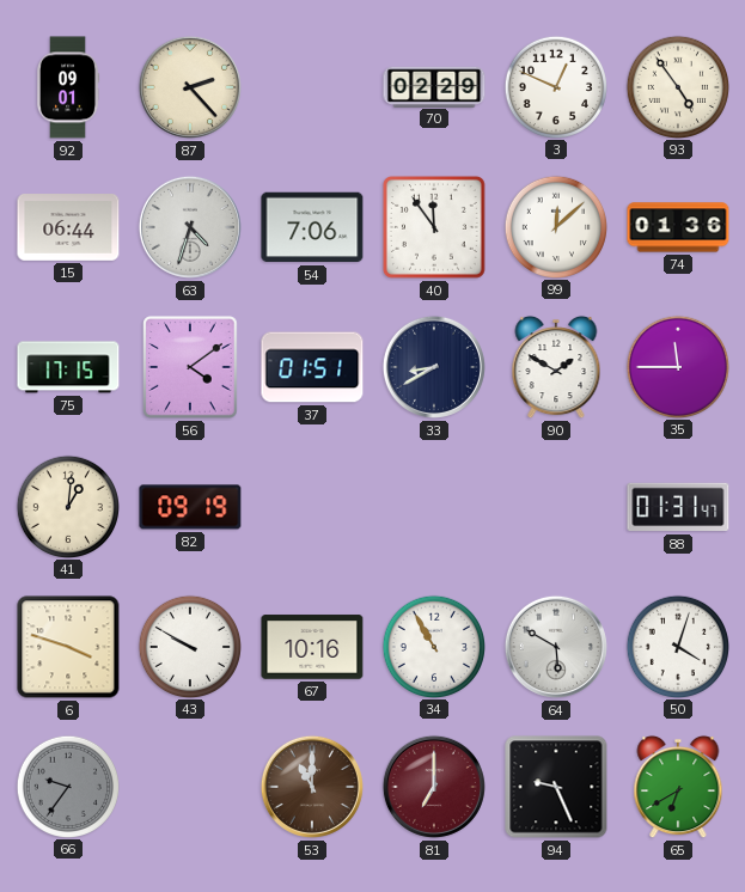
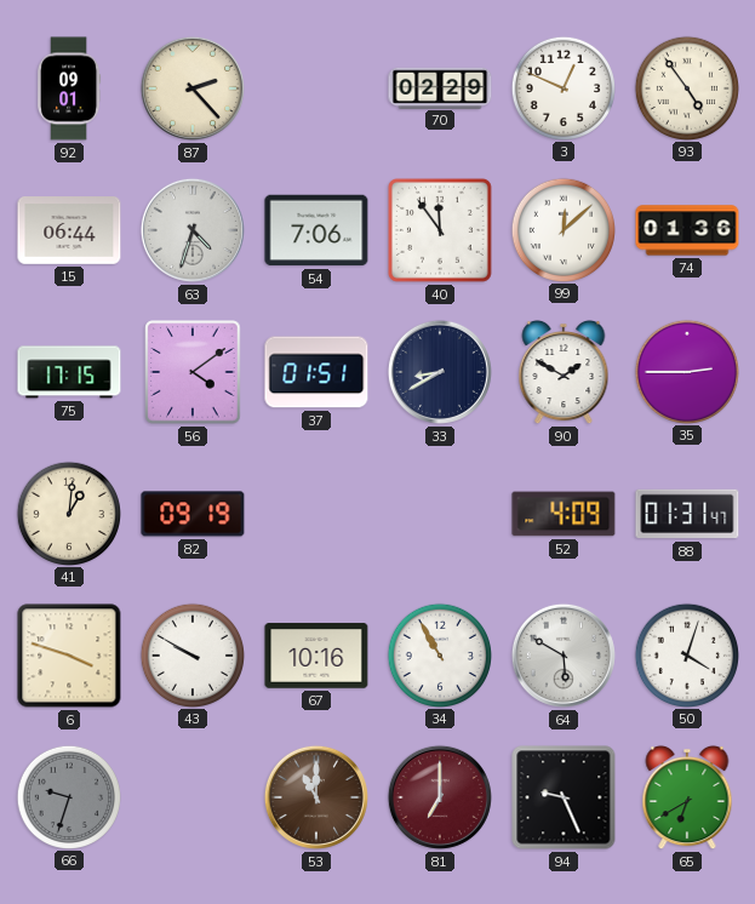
35: 11:45 -> 2:45 (686, 371)
52: none -> 4:09 (564, 514)
66: 9:36 -> 9:33 (68, 796)
